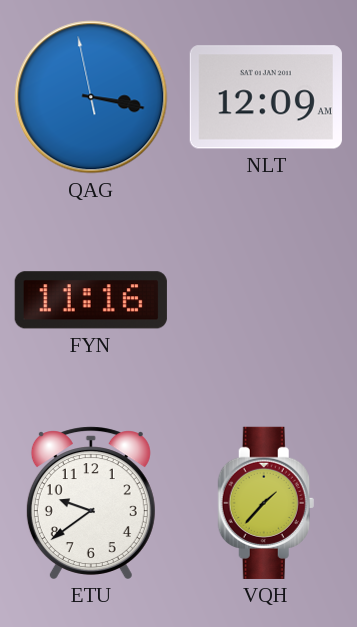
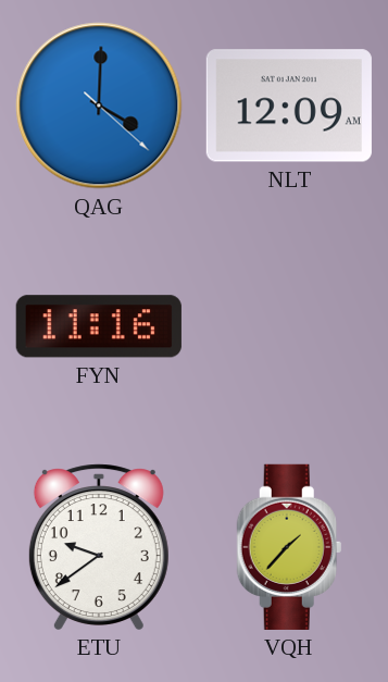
QAG: 3:16 -> 4:00 (99, 106)
